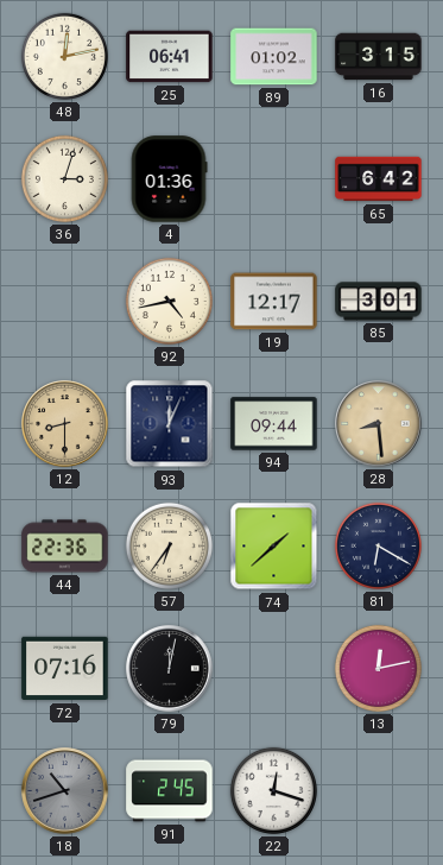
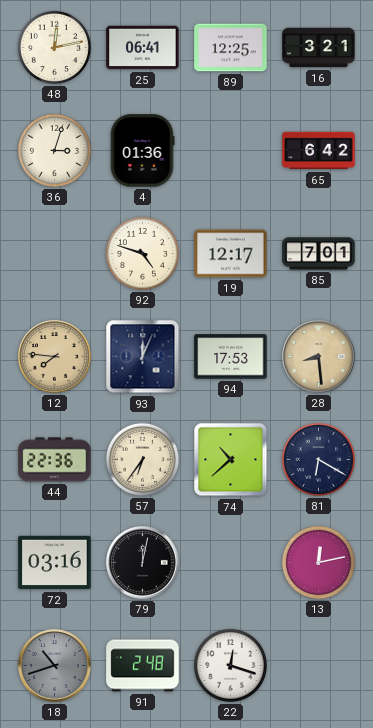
89: 01:02 -> 12:25 (231, 48)
16: 3:15 -> 3:21 (319, 48)
92: 4:43 -> 4:48 (142, 253)
85: 3:01 -> 7:01 (319, 254)
12: 8:30 -> 7:46 (55, 357)
94: 09:44 -> 17:53 (231, 357)
74: 1:38 -> 10:38 (231, 460)
72: 07:16 -> 03:16 (55, 563)
91: 2:45 -> 2:48 (143, 666)
